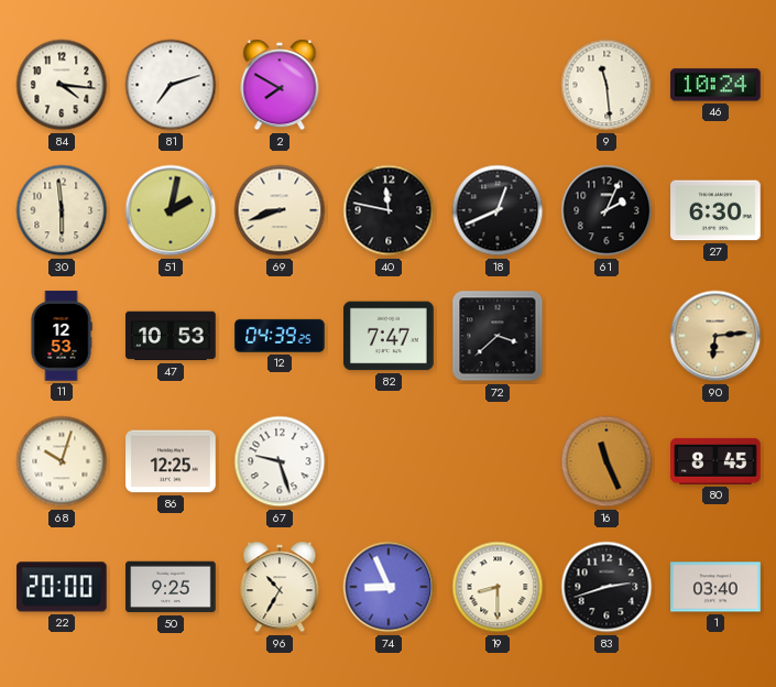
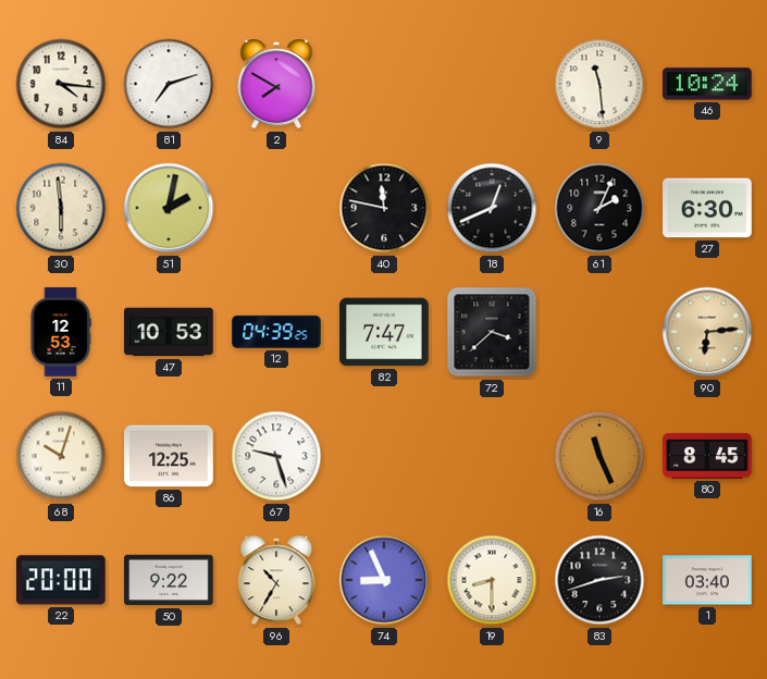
69: 8:42 -> none (280, 210)
50: 9:25 -> 9:22 (169, 580)
